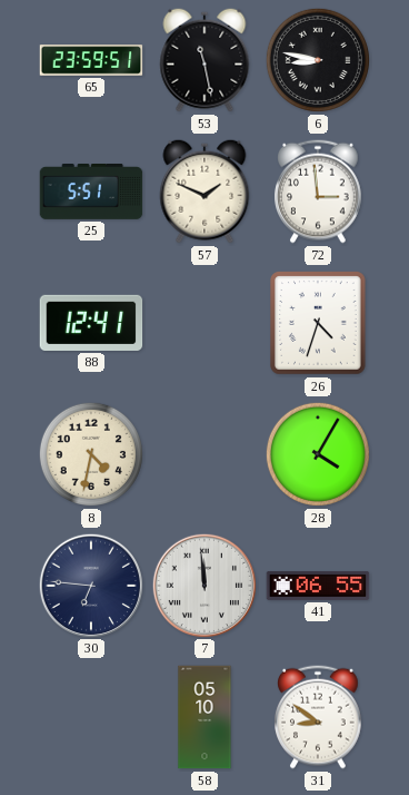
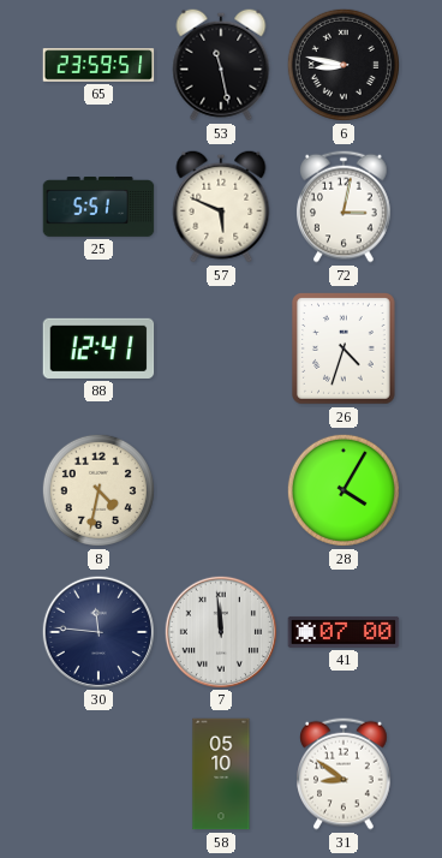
57: 1:49 -> 5:49 (221, 207)
72: 2:59 -> 3:02 (345, 207)
30: 6:46 -> 11:46 (97, 631)
41: 06:55 -> 07:00 (344, 632)
